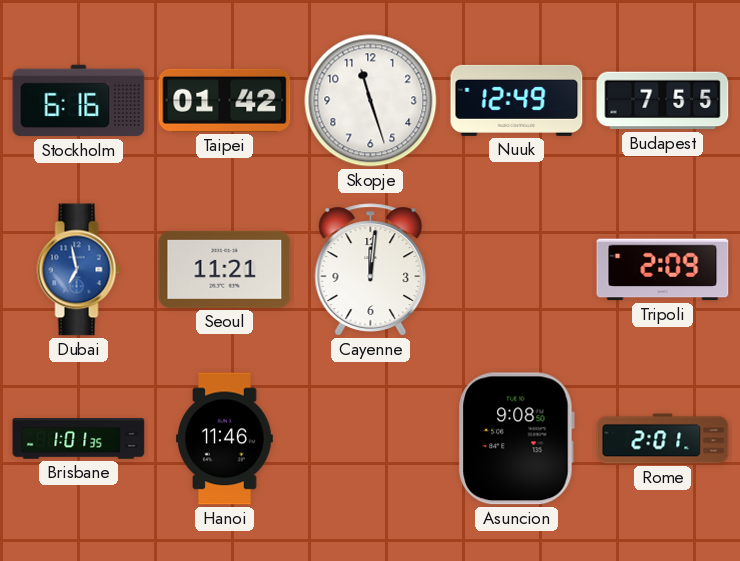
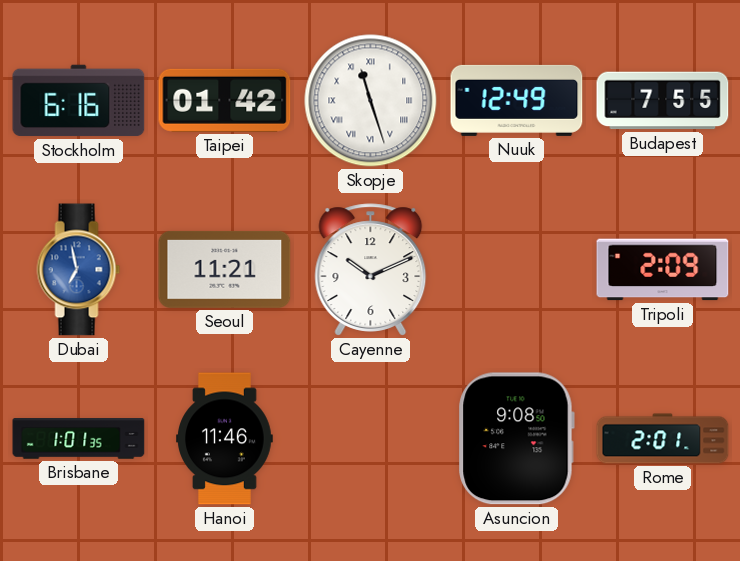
Skopje numerals: Arabic -> Roman (371, 101)
Cayenne: 12:01 -> 10:11 (371, 270)
